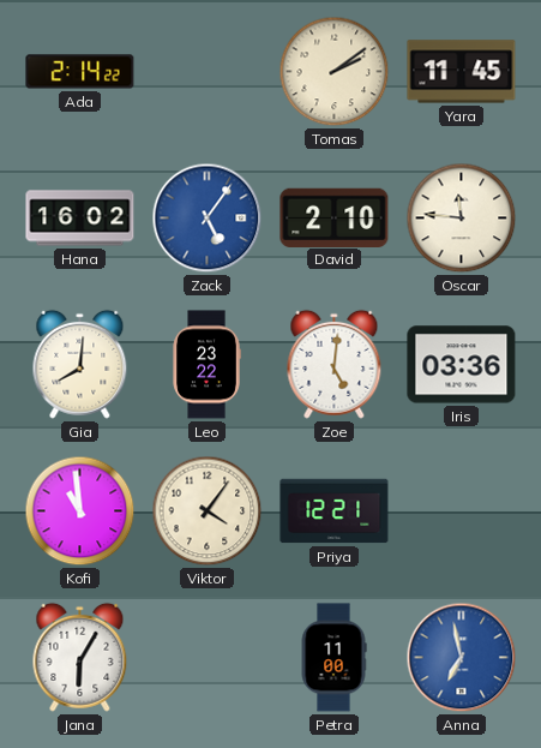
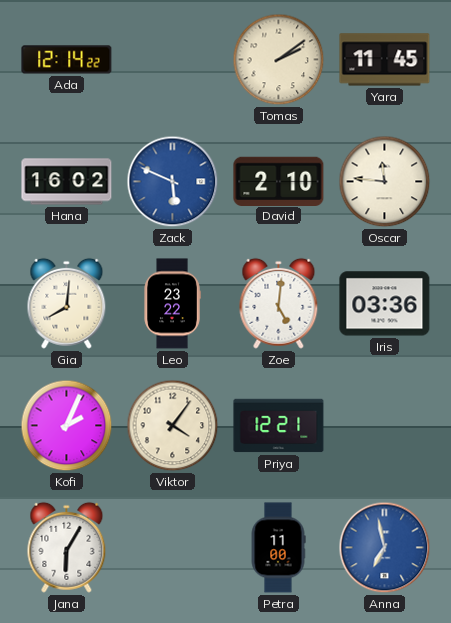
Ada: 2:14 -> 12:14 (67, 60)
Zack: 5:06 -> 5:49 (173, 182)
Kofi: 10:59 -> 2:04 (67, 426)
